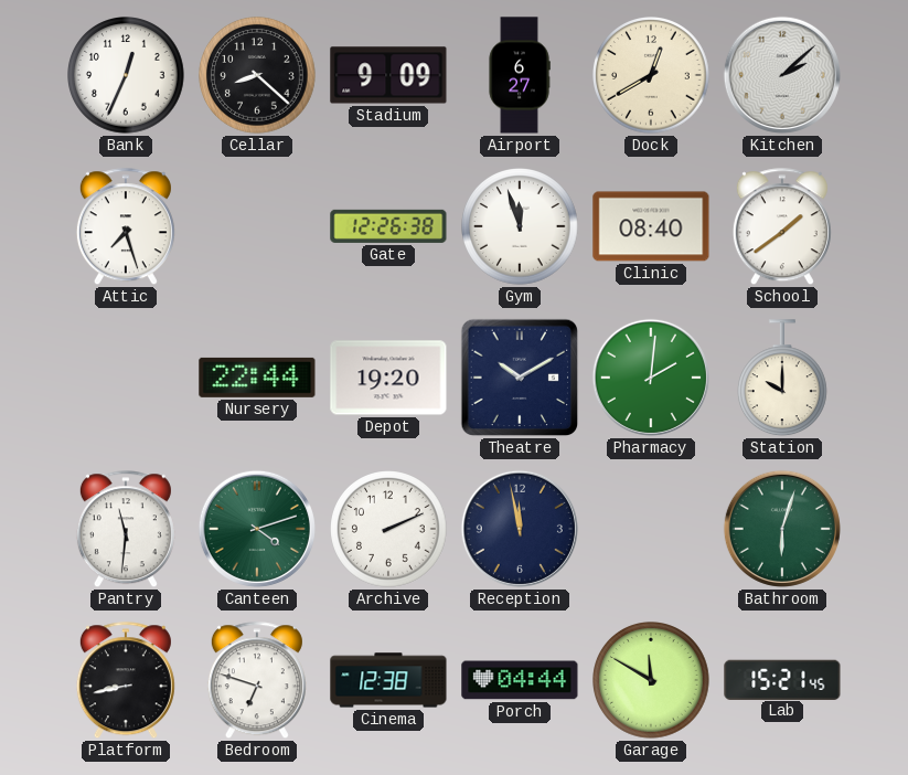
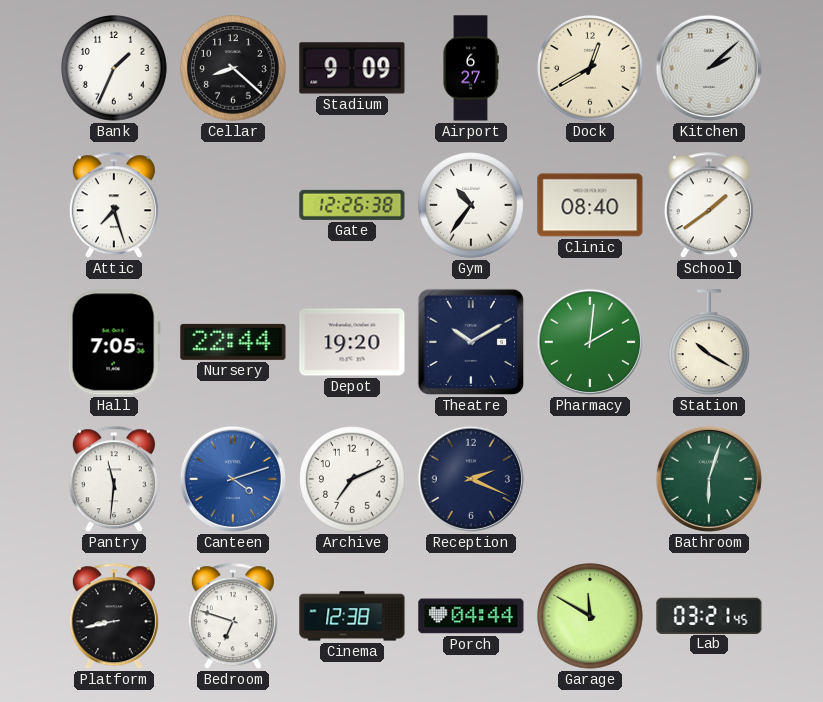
Bank: 12:34 -> 1:34 (114, 68)
Gym: 11:57 -> 10:36 (471, 205)
Hall: none -> 7:05 (114, 342)
Station: 10:00 -> 10:20 (710, 343)
Canteen dial: green -> blue (233, 479)
Archive: 2:11 -> 7:11 (352, 479)
Reception: 11:58 -> 2:19 (471, 479)
Lab: 15:21 -> 03:21 (709, 615)
